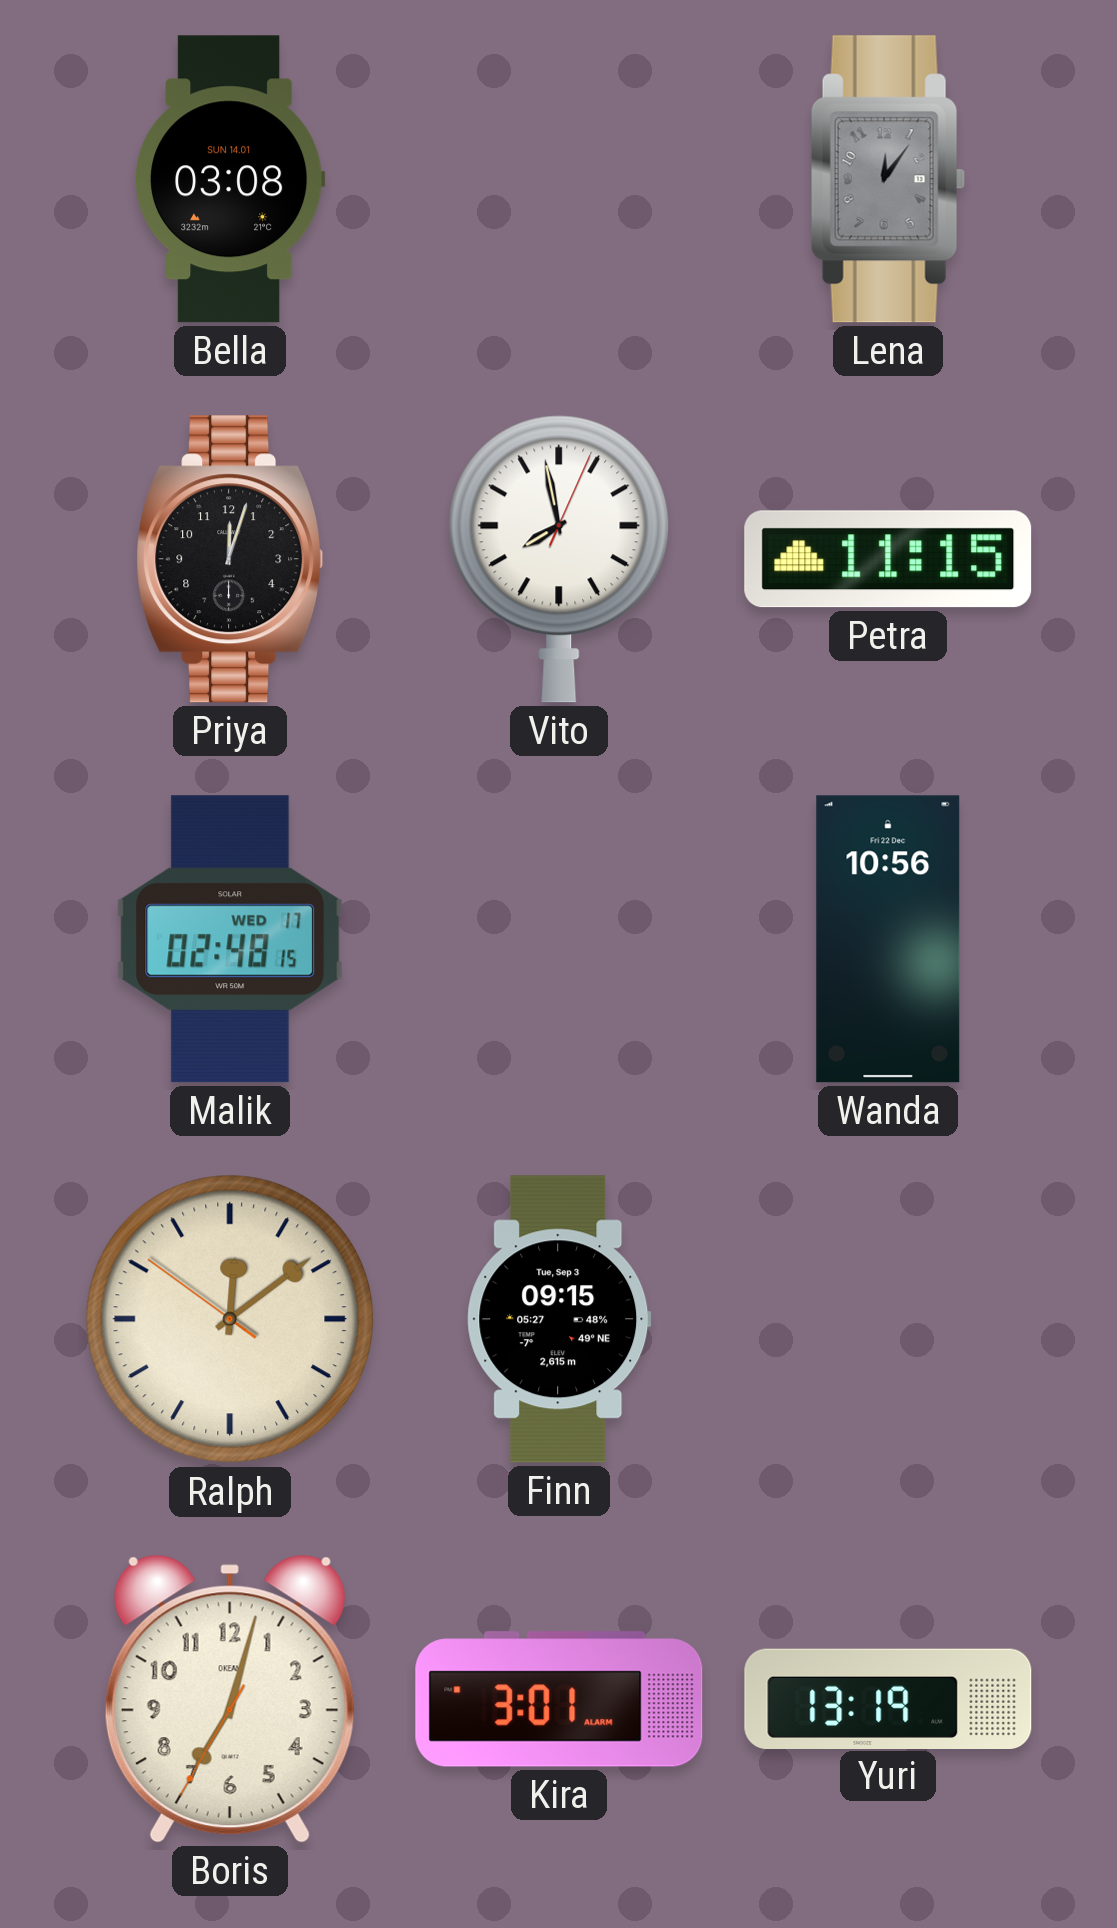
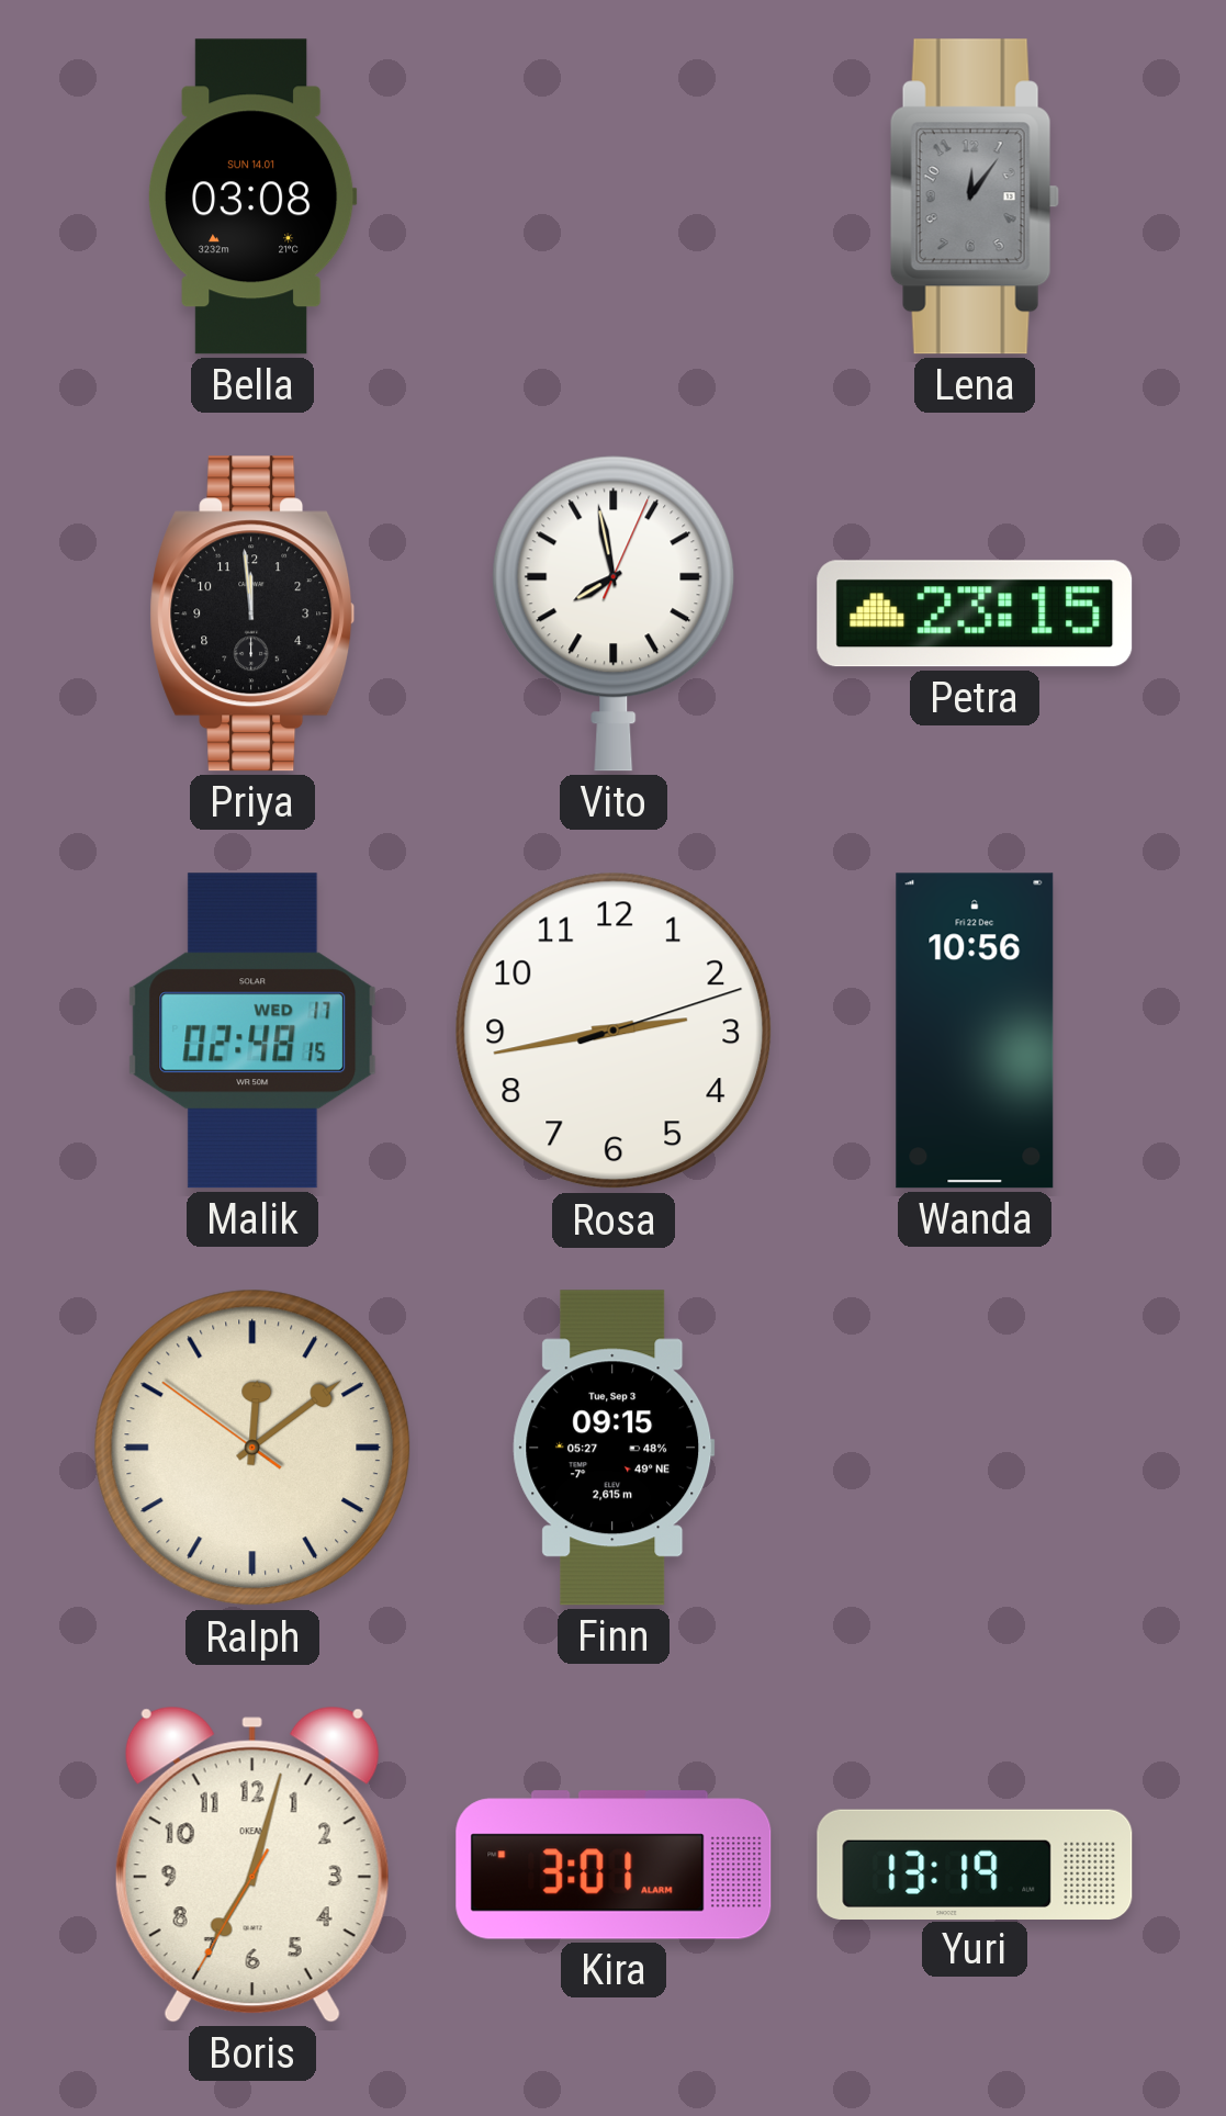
Priya: 12:03 -> 11:59 (252, 614)
Petra: 11:15 -> 23:15 (975, 614)
Rosa: none -> 2:43 (614, 1031)
